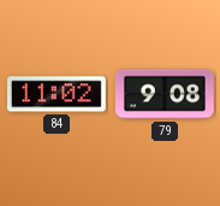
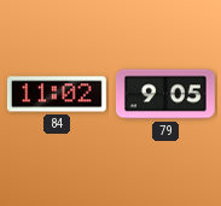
79: 9:08 -> 9:05 (165, 94)
